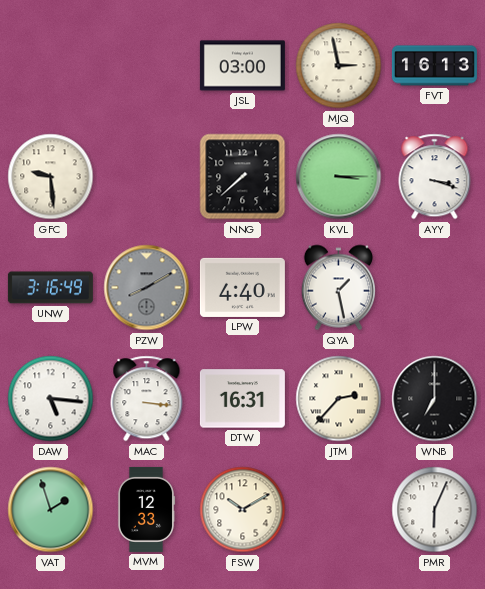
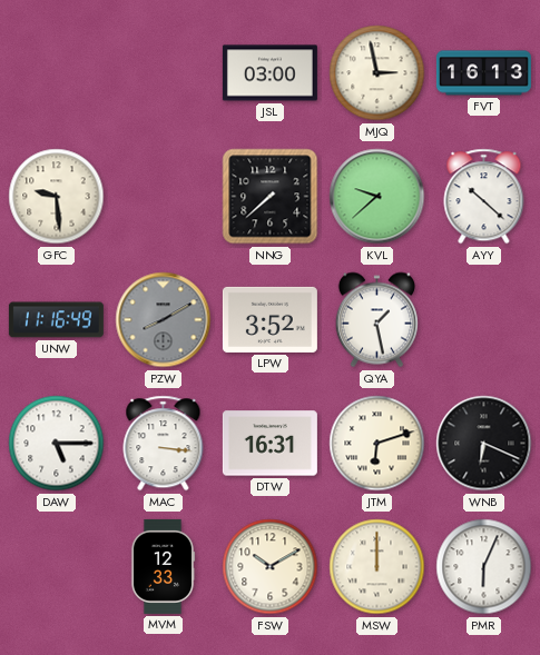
KVL: 3:15 -> 9:38 (377, 197)
AYY: 3:18 -> 10:22 (484, 197)
UNW: 3:16 -> 11:16 (56, 320)
LPW: 4:40 -> 3:52 (269, 319)
DAW: 5:16 -> 5:15 (57, 444)
JTM: 2:37 -> 6:12 (377, 444)
WNB: 7:00 -> 6:19 (484, 444)
VAT: 1:57 -> none (51, 510)
MSW: none -> 12:00 (377, 567)
